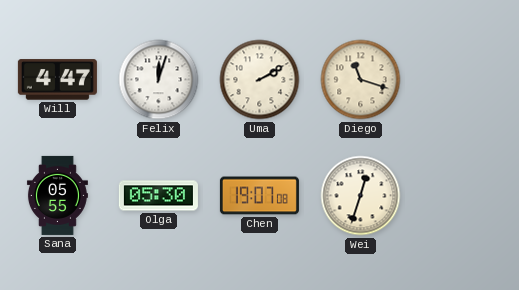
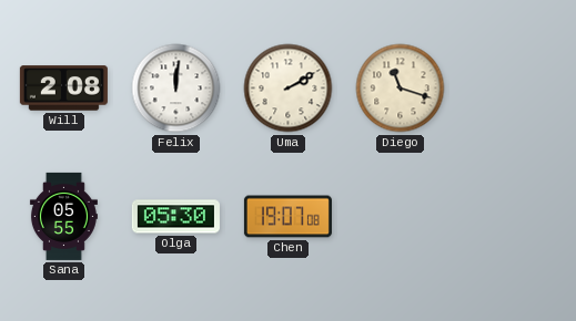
Will: 4:47 -> 2:08 (63, 89)
Felix: 12:03 -> 12:01 (176, 89)
Wei: 12:33 -> none (361, 196)
